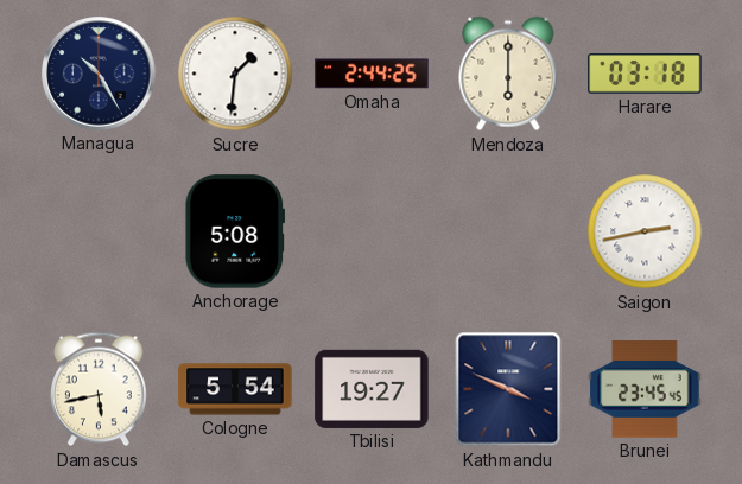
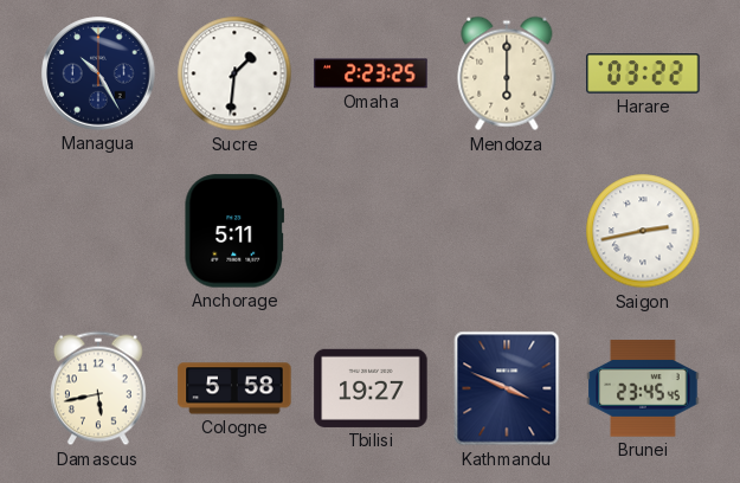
Omaha: 2:44 -> 2:23 (371, 73)
Harare: 03:18 -> 03:22 (643, 75)
Anchorage: 5:08 -> 5:11 (234, 231)
Cologne: 5:54 -> 5:58 (234, 388)
